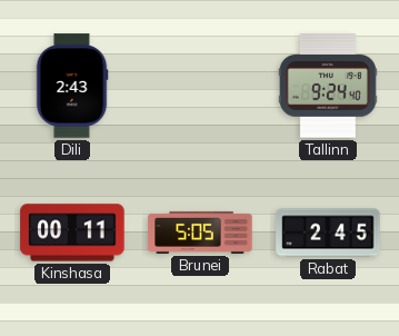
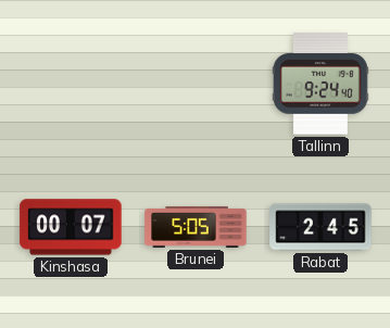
Dili: 2:43 -> none (72, 86)
Kinshasa: 00:11 -> 00:07 (71, 227)
